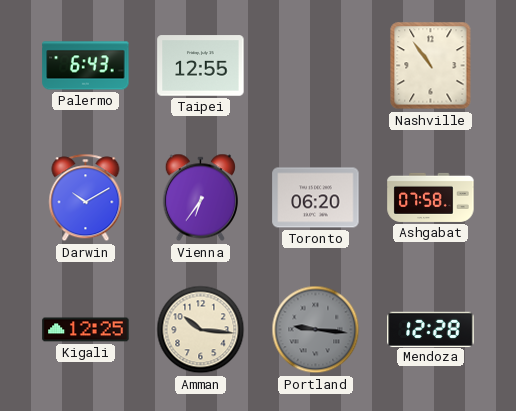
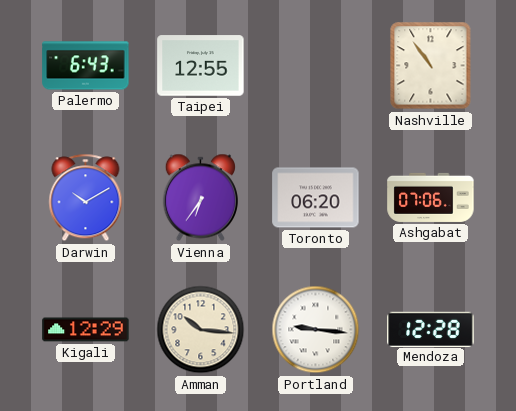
Ashgabat: 07:58 -> 07:06 (431, 197)
Kigali: 12:25 -> 12:29 (86, 330)
Portland dial: grey -> white (316, 330)
